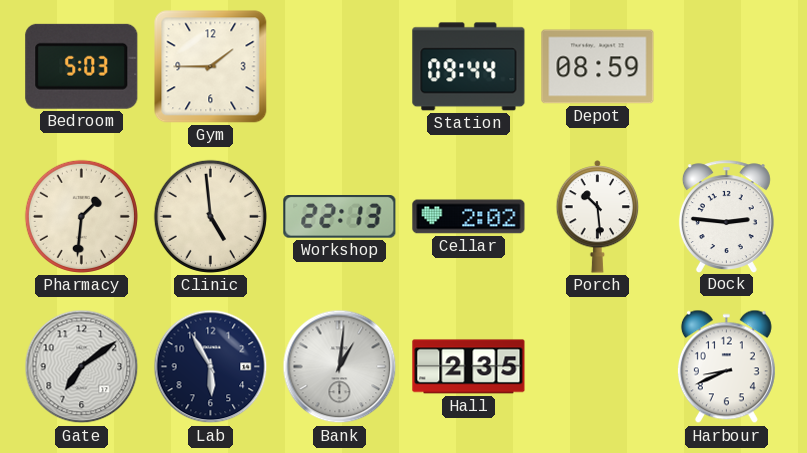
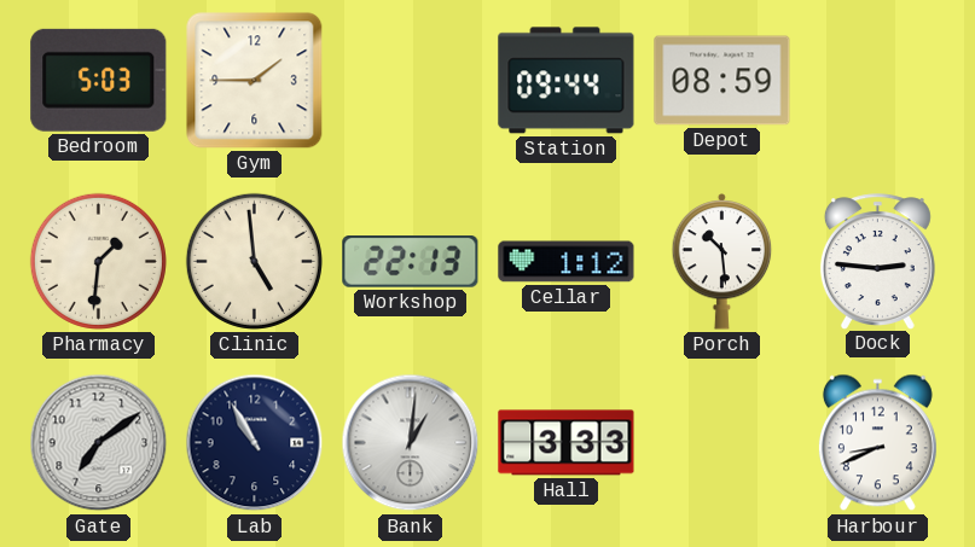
Cellar: 2:02 -> 1:12 (567, 262)
Lab: 5:55 -> 10:55 (255, 443)
Hall: 2:35 -> 3:33 (567, 443)
